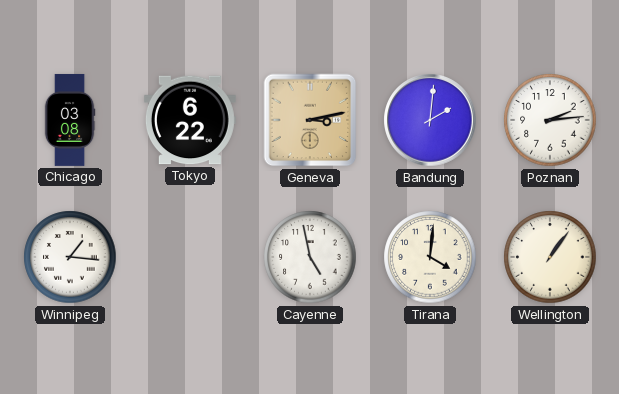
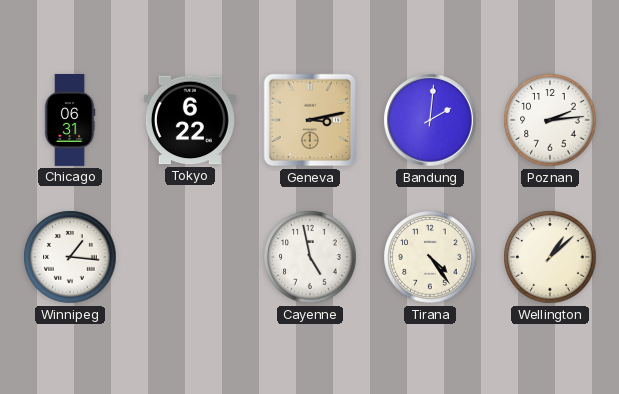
Chicago: 03:08 -> 06:31 (70, 120)
Tirana: 4:01 -> 4:24 (430, 257)
Wellington: 1:06 -> 1:08 (550, 257)
